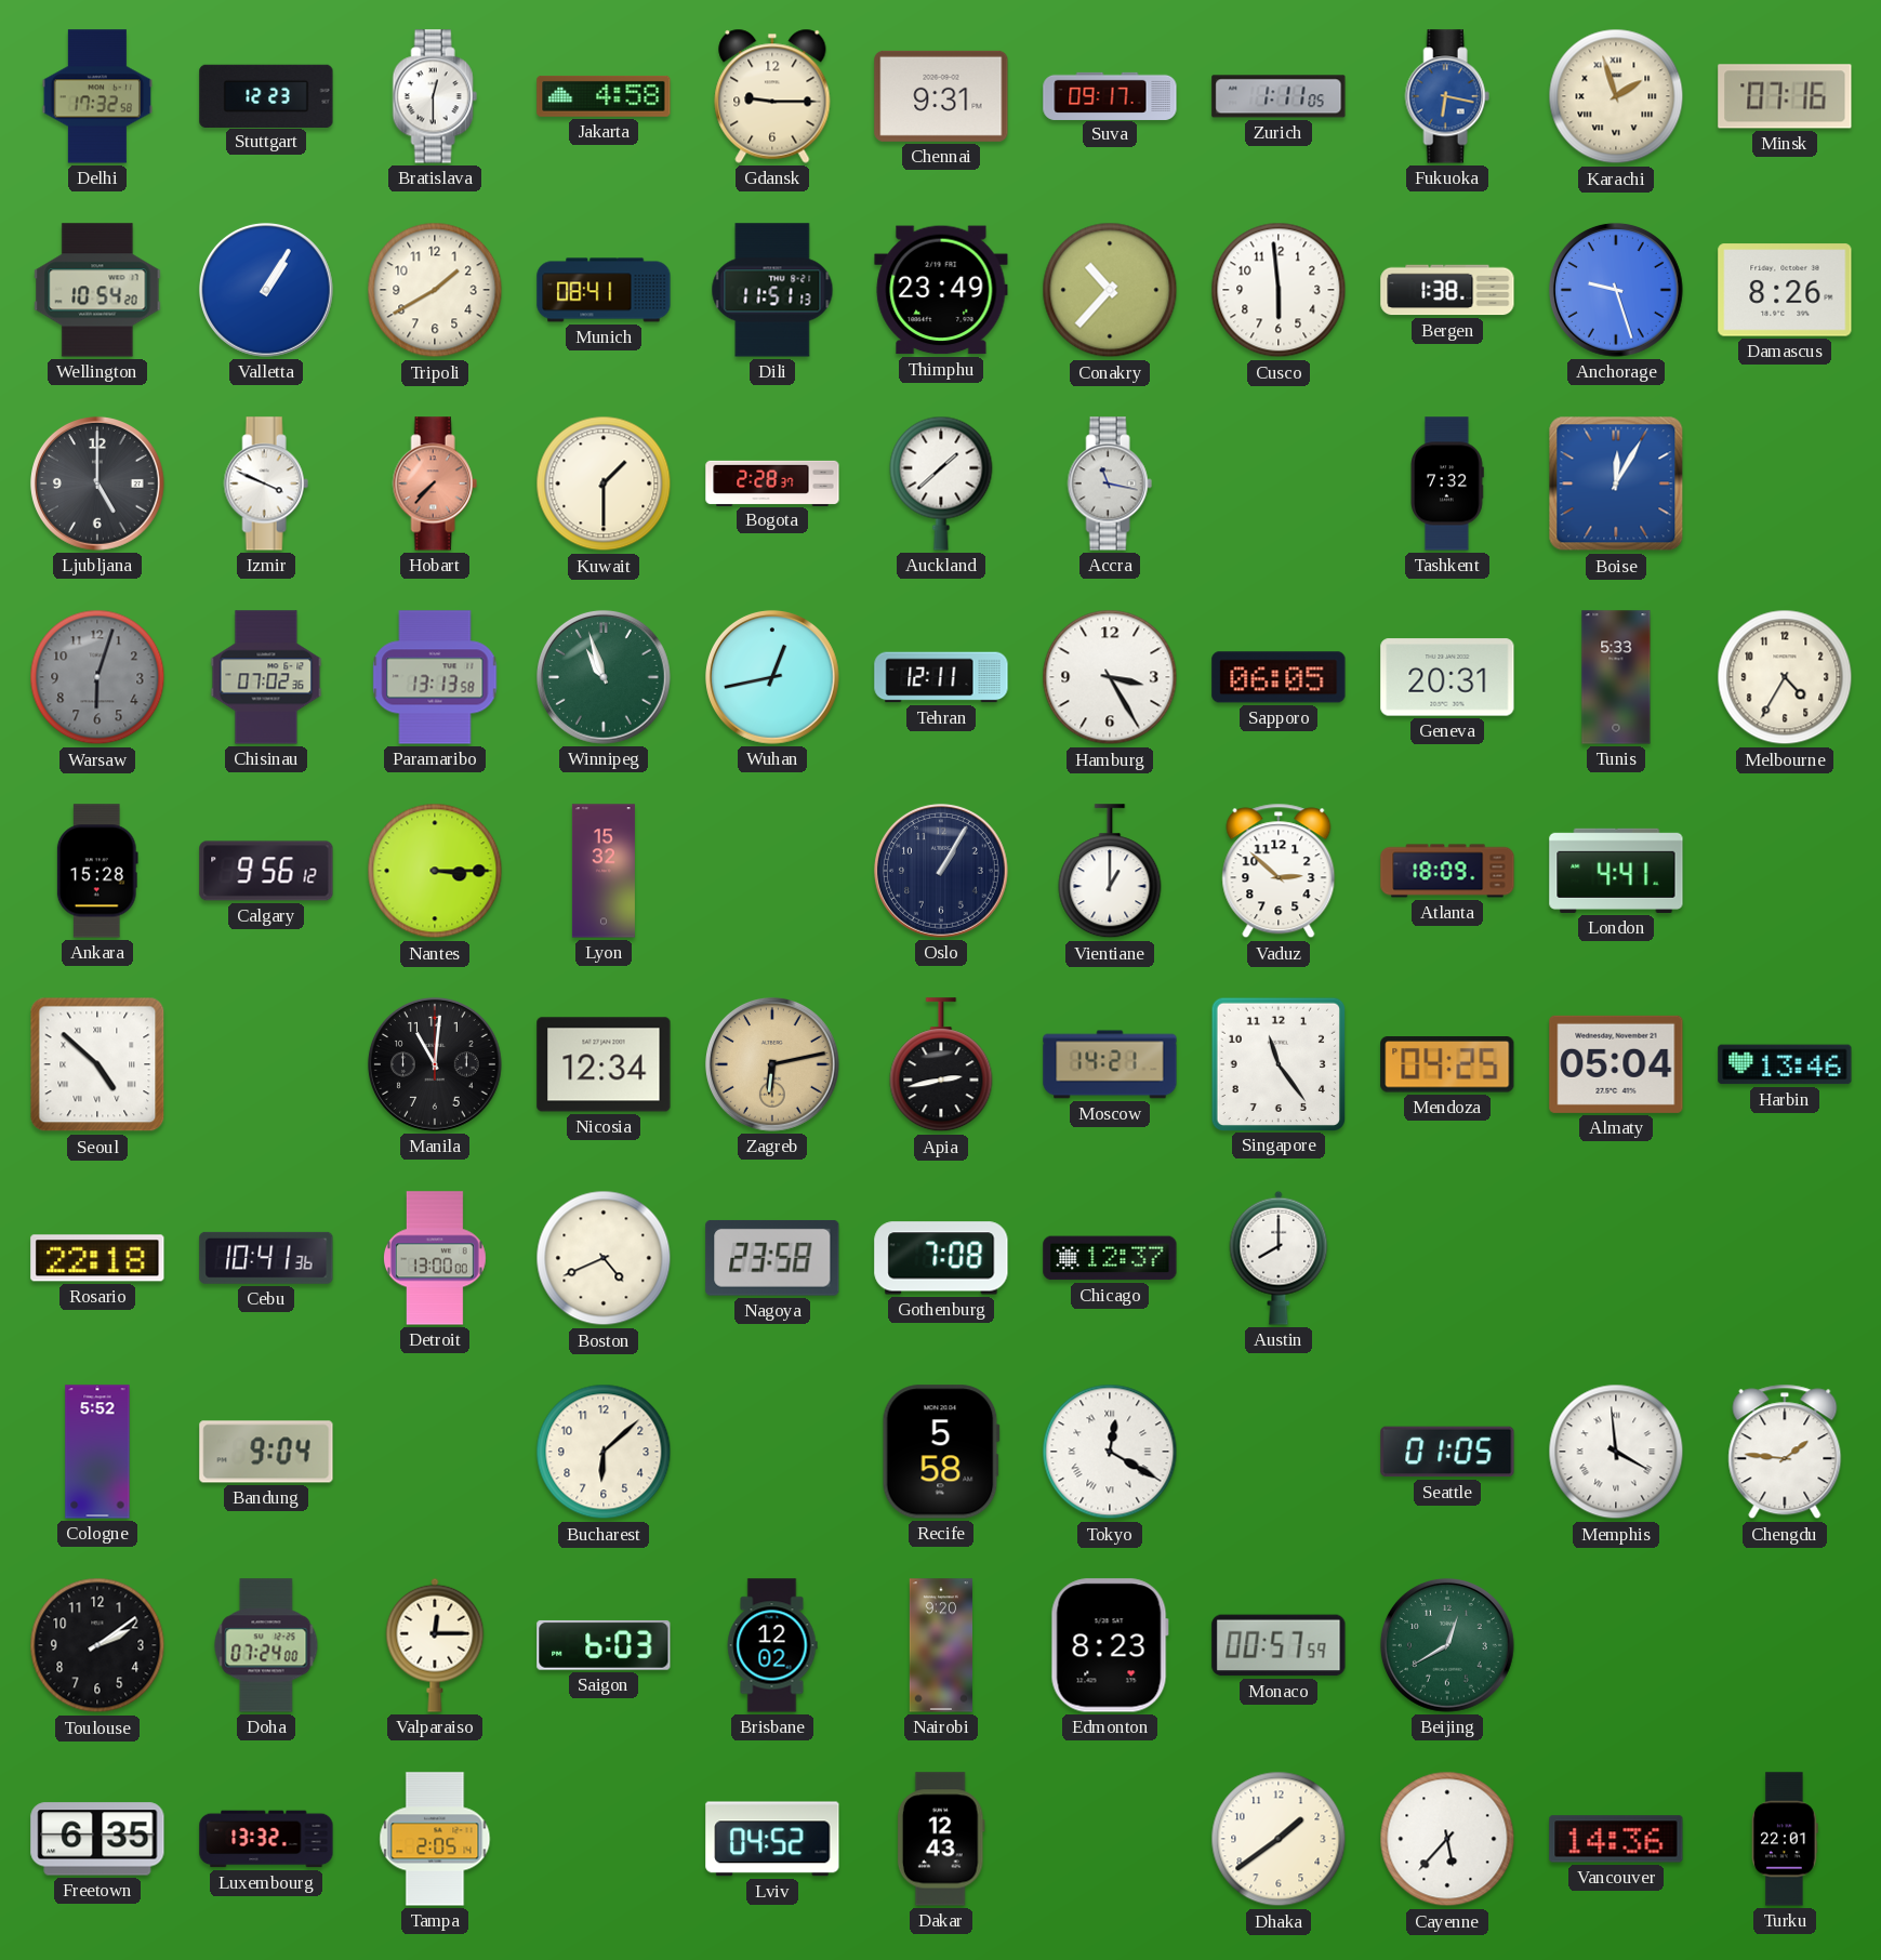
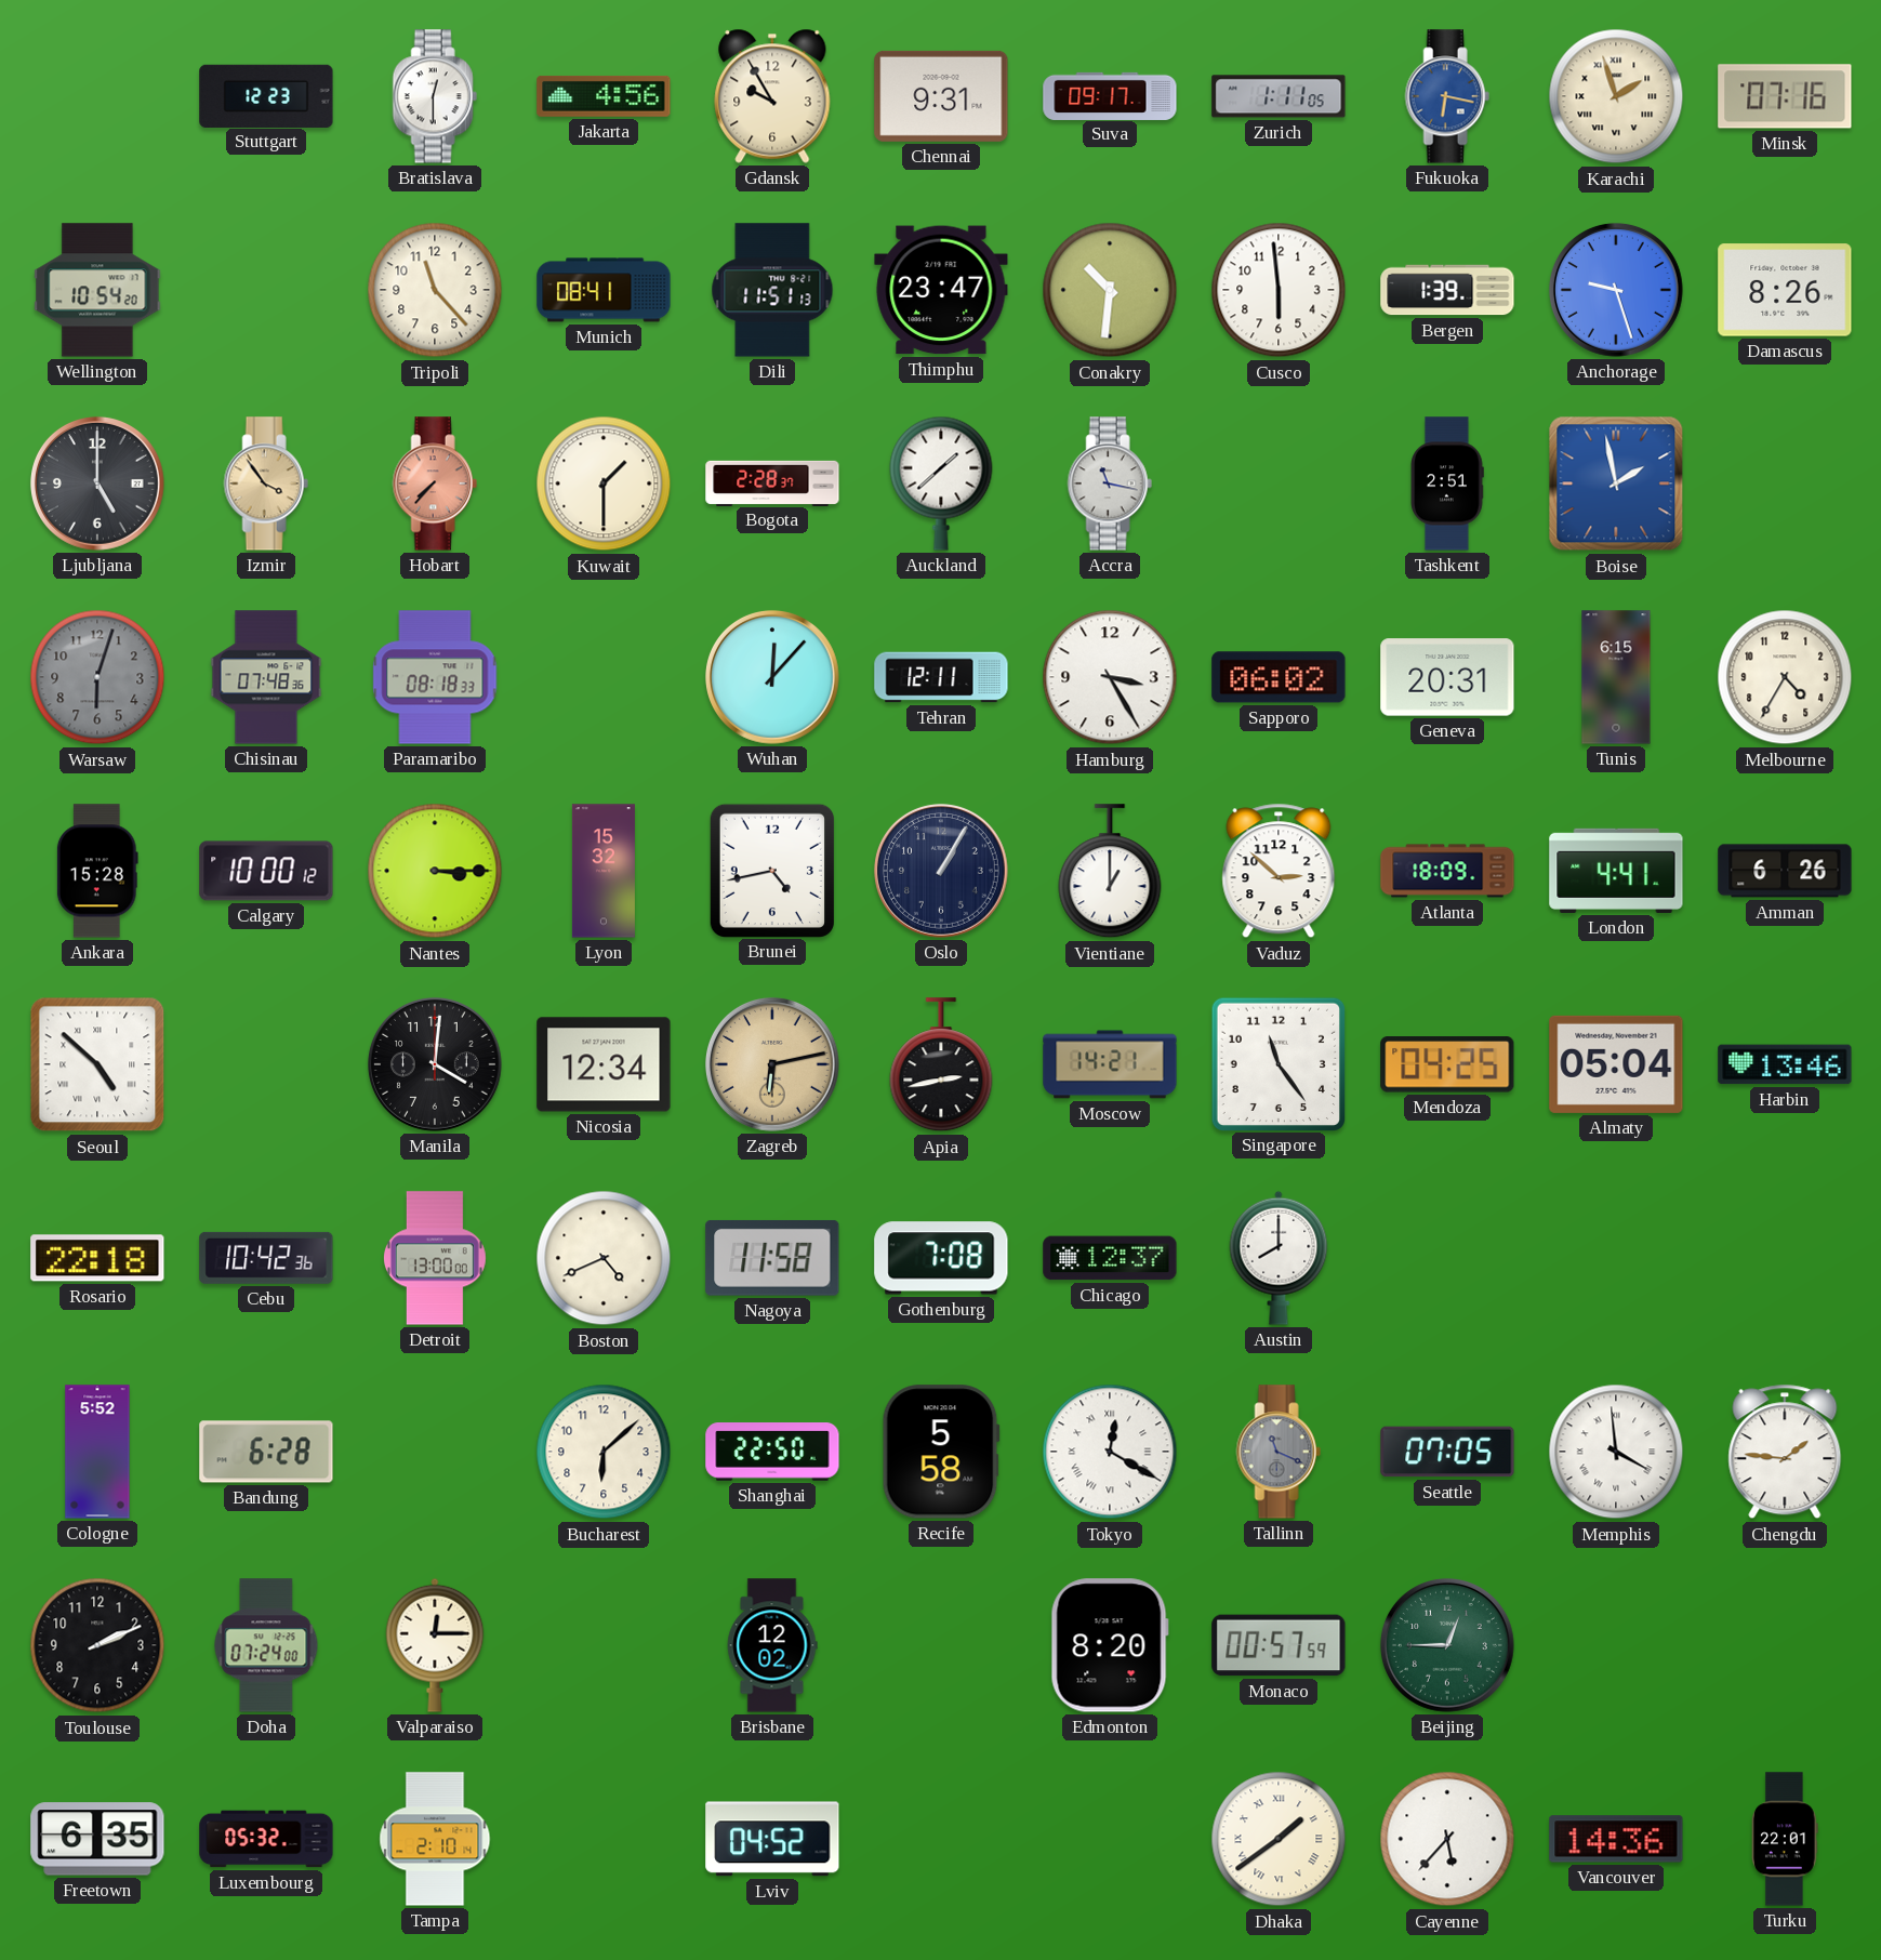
Delhi: 17:32 -> none (96, 96)
Jakarta: 4:58 -> 4:56 (604, 96)
Gdansk: 9:15 -> 9:55 (772, 96)
Valletta: 1:05 -> none (266, 290)
Tripoli: 1:40 -> 11:23 (435, 290)
Thimphu: 23:49 -> 23:47 (941, 290)
Conakry: 10:37 -> 10:31 (1110, 290)
Bergen: 1:38 -> 1:39 (1447, 290)
Izmir: 3:49 -> 3:54 (266, 484)
Izmir dial: white -> champagne (266, 484)
Tashkent: 7:32 -> 2:51 (1447, 484)
Boise: 12:05 -> 1:58 (1616, 484)
Chisinau: 07:02 -> 07:48 (266, 677)
Paramaribo: 13:13 -> 08:18 (435, 677)
Winnipeg: 10:57 -> none (604, 677)
Wuhan: 12:43 -> 12:07 (772, 677)
Sapporo: 06:05 -> 06:02 (1279, 677)
Tunis: 5:33 -> 6:15 (1616, 677)
Calgary: 9:56 -> 10:00 (266, 871)
Brunei: none -> 4:43 (772, 870)
Amman: none -> 6:26 (1785, 871)
Manila: 11:01 -> 4:01 (435, 1064)
Cebu: 10:41 -> 10:42 (266, 1258)
Nagoya: 23:58 -> 11:58 (772, 1258)
Bandung: 9:04 -> 6:28 (266, 1452)
Shanghai: none -> 22:50 (772, 1453)
Tallinn: none -> 11:19 (1279, 1452)
Seattle: 01:05 -> 07:05 (1447, 1452)
Toulouse: 2:09 -> 2:11 (97, 1645)
Saigon: 6:03 -> none (604, 1645)
Nairobi: 9:20 -> none (940, 1645)
Edmonton: 8:23 -> 8:20 (1110, 1645)
Beijing: 12:40 -> 12:45 (1447, 1645)
Luxembourg: 13:32 -> 05:32 (266, 1839)
Tampa: 2:05 -> 2:10 (435, 1839)
Dakar: 12:43 -> none (941, 1839)
Dhaka numerals: Arabic -> Roman (1279, 1839)
